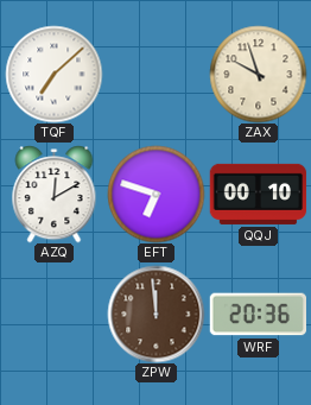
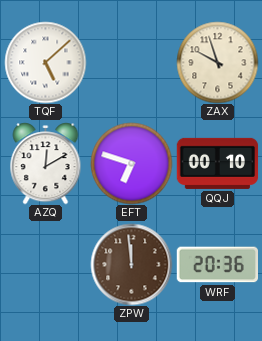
TQF: 7:08 -> 5:08 (45, 62)
